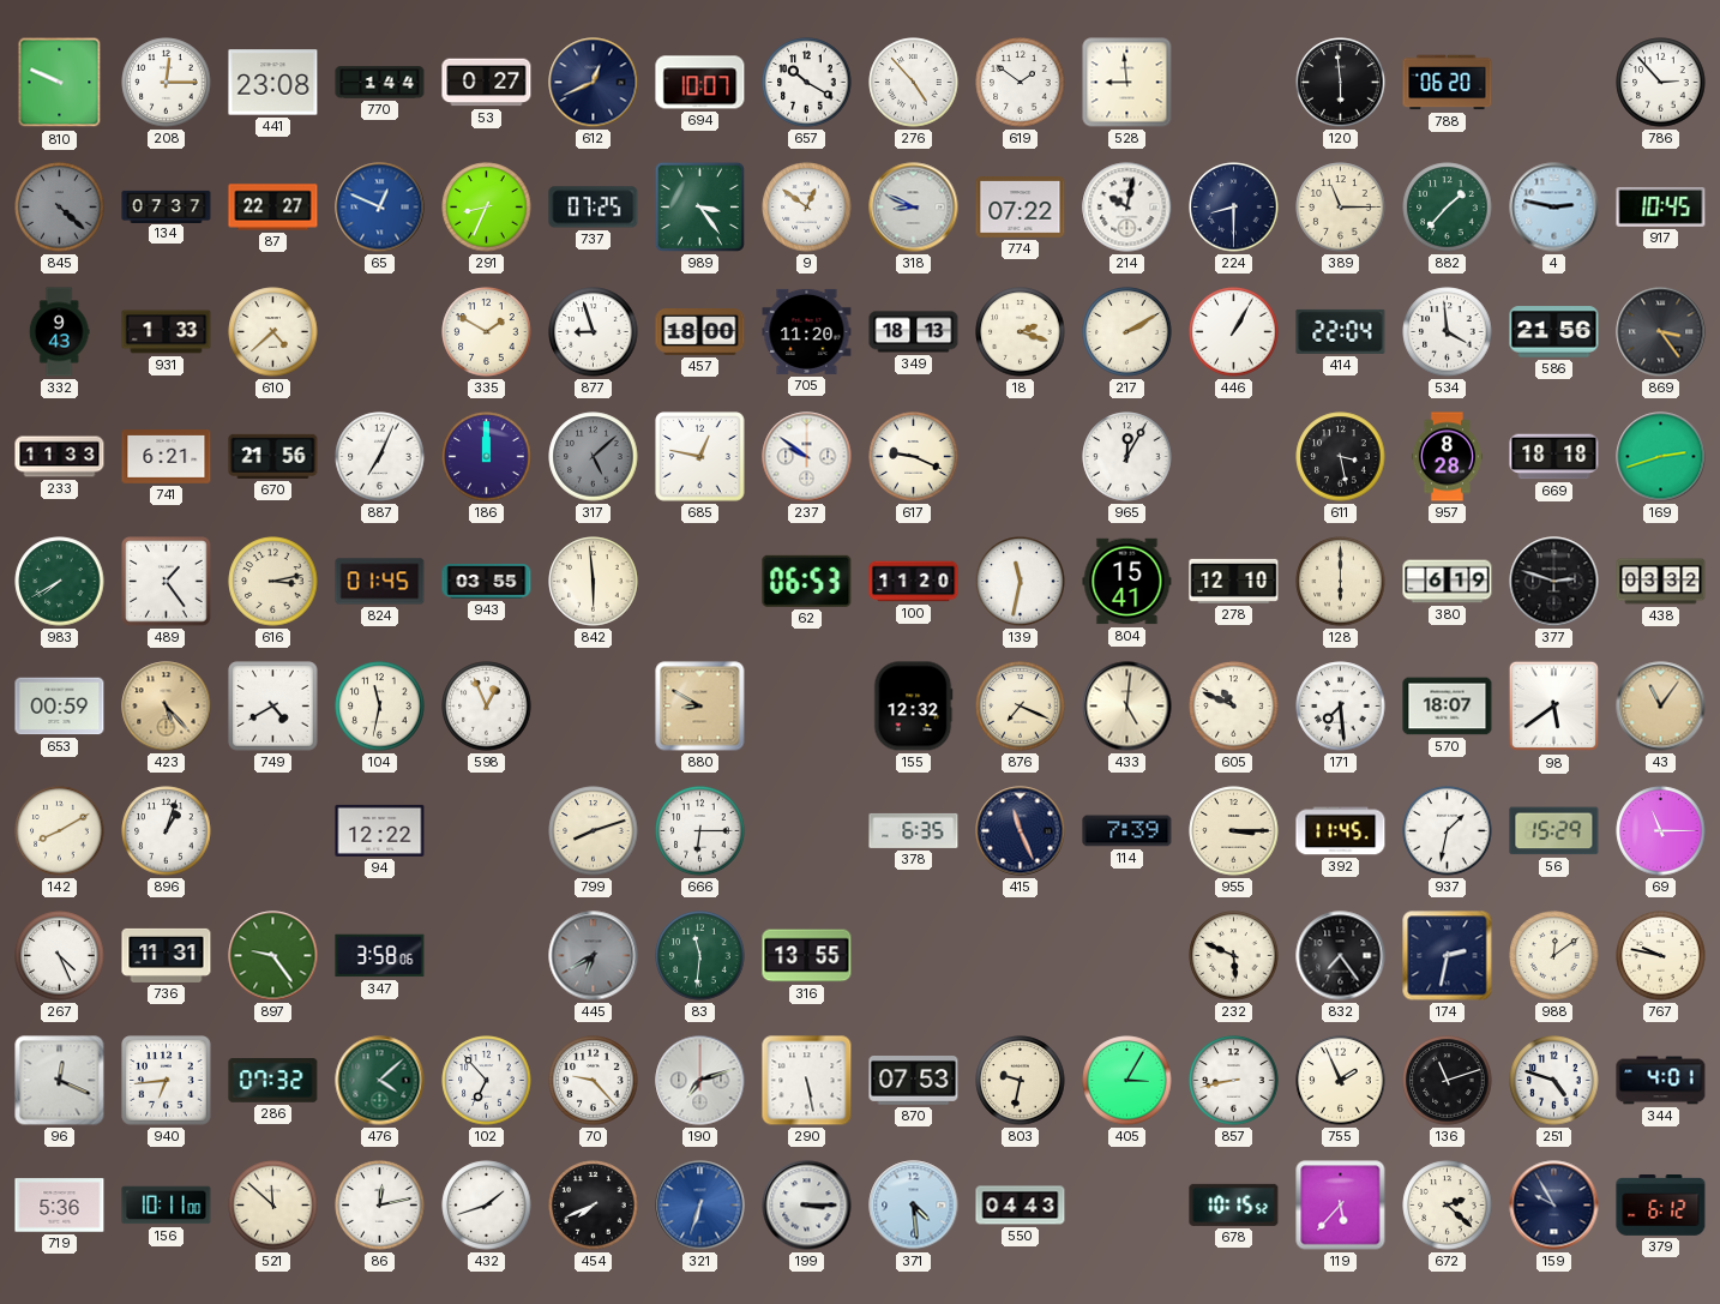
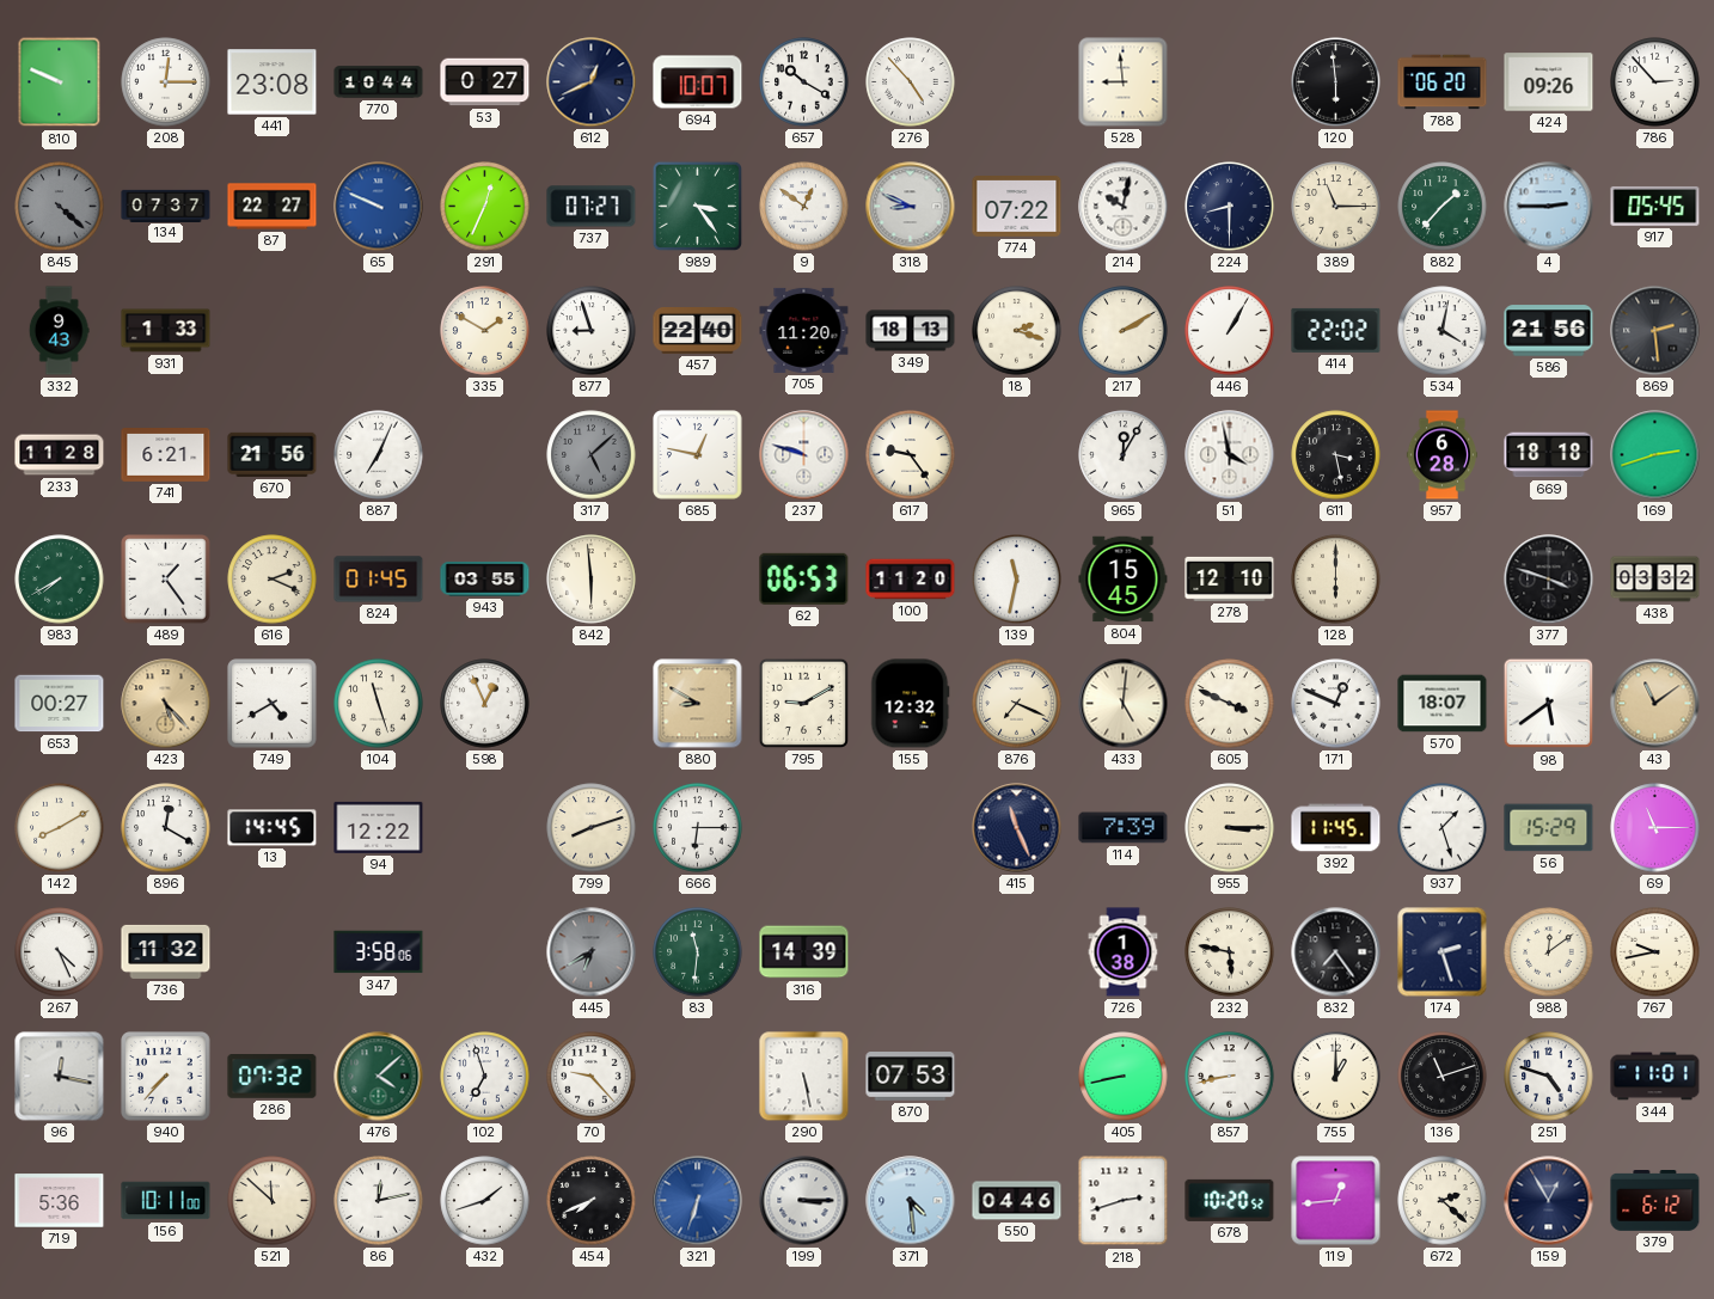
770: 1:44 -> 10:44 (379, 82)
619: 1:51 -> none (1021, 83)
424: none -> 09:26 (1549, 82)
65: 12:49 -> 9:49 (379, 207)
291: 8:34 -> 12:34 (485, 207)
737: 07:25 -> 07:27 (592, 207)
4: 2:47 -> 2:45 (1549, 207)
917: 10:45 -> 05:45 (1655, 206)
610: 4:38 -> none (273, 332)
457: 18:00 -> 22:40 (698, 331)
414: 22:04 -> 22:02 (1336, 330)
534: 3:59 -> 4:02 (1443, 331)
869: 3:24 -> 2:29 (1655, 331)
233: 11:33 -> 11:28 (60, 455)
186: 12:00 -> none (487, 457)
237: 9:51 -> 9:48 (804, 455)
617: 9:19 -> 9:24 (911, 455)
51: none -> 3:58 (1230, 455)
957: 8:28 -> 6:28 (1441, 455)
616: 3:13 -> 2:19 (273, 580)
804: 15:41 -> 15:45 (1124, 580)
380: 6:19 -> none (1448, 582)
377: 2:48 -> 3:48 (1549, 580)
653: 00:59 -> 00:27 (60, 704)
104: 11:32 -> 11:27 (379, 704)
795: none -> 9:10 (803, 703)
605: 10:49 -> 3:49 (1230, 704)
171: 7:29 -> 12:49 (1336, 704)
43: 11:06 -> 11:09 (1655, 704)
896: 1:03 -> 12:20 (166, 828)
13: none -> 14:45 (273, 828)
378: 6:35 -> none (914, 830)
937: 1:32 -> 1:27 (1443, 828)
736: 11:31 -> 11:32 (166, 951)
897: 9:24 -> none (273, 956)
316: 13:55 -> 14:39 (804, 952)
726: none -> 1:38 (1124, 952)
232: 5:49 -> 5:47 (1230, 952)
174: 2:32 -> 2:27 (1443, 952)
767: 9:47 -> 9:43 (1655, 952)
96: 12:19 -> 12:17 (60, 1077)
940: 6:44 -> 7:37 (166, 1077)
102: 6:53 -> 6:57 (485, 1077)
190: 7:12 -> none (700, 1081)
803: 9:32 -> none (1021, 1081)
405: 3:05 -> 8:43 (1124, 1077)
755: 1:56 -> 1:00 (1336, 1077)
344: 4:01 -> 11:01 (1655, 1077)
550: 04:43 -> 04:46 (1017, 1201)
218: none -> 2:42 (1124, 1201)
678: 10:15 -> 10:20 (1230, 1200)
119: 5:37 -> 12:44 (1336, 1201)
159: 9:55 -> 12:55 (1549, 1201)
